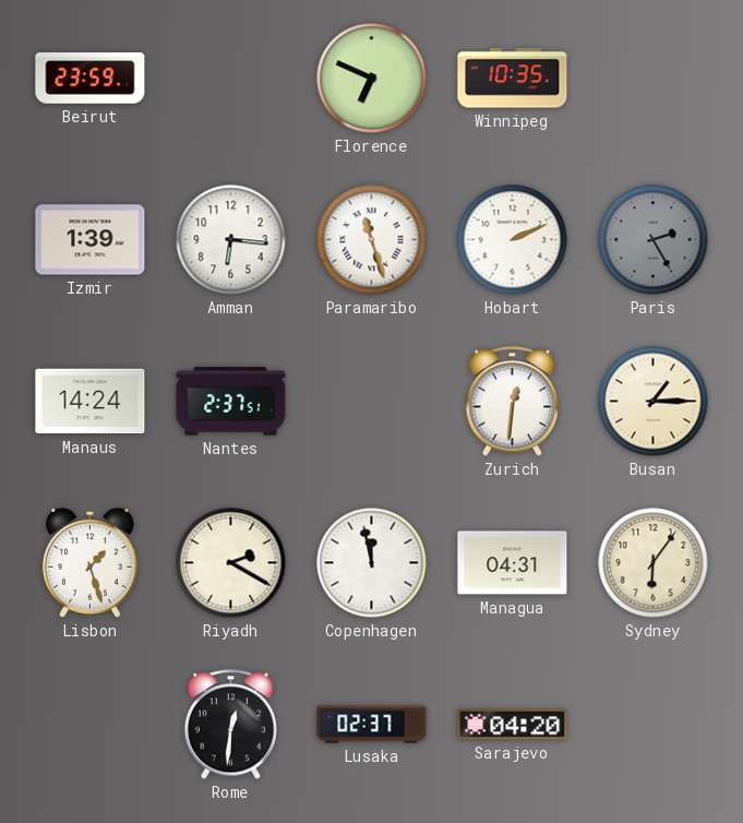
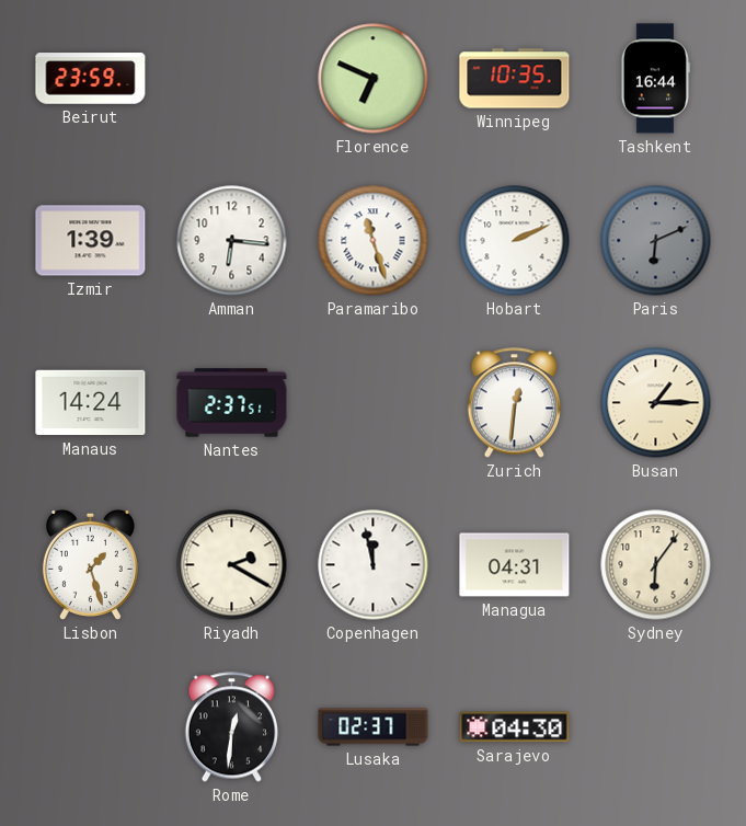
Tashkent: none -> 16:44 (655, 79)
Paris: 2:25 -> 6:11 (656, 241)
Sarajevo: 04:20 -> 04:30 (515, 727)
